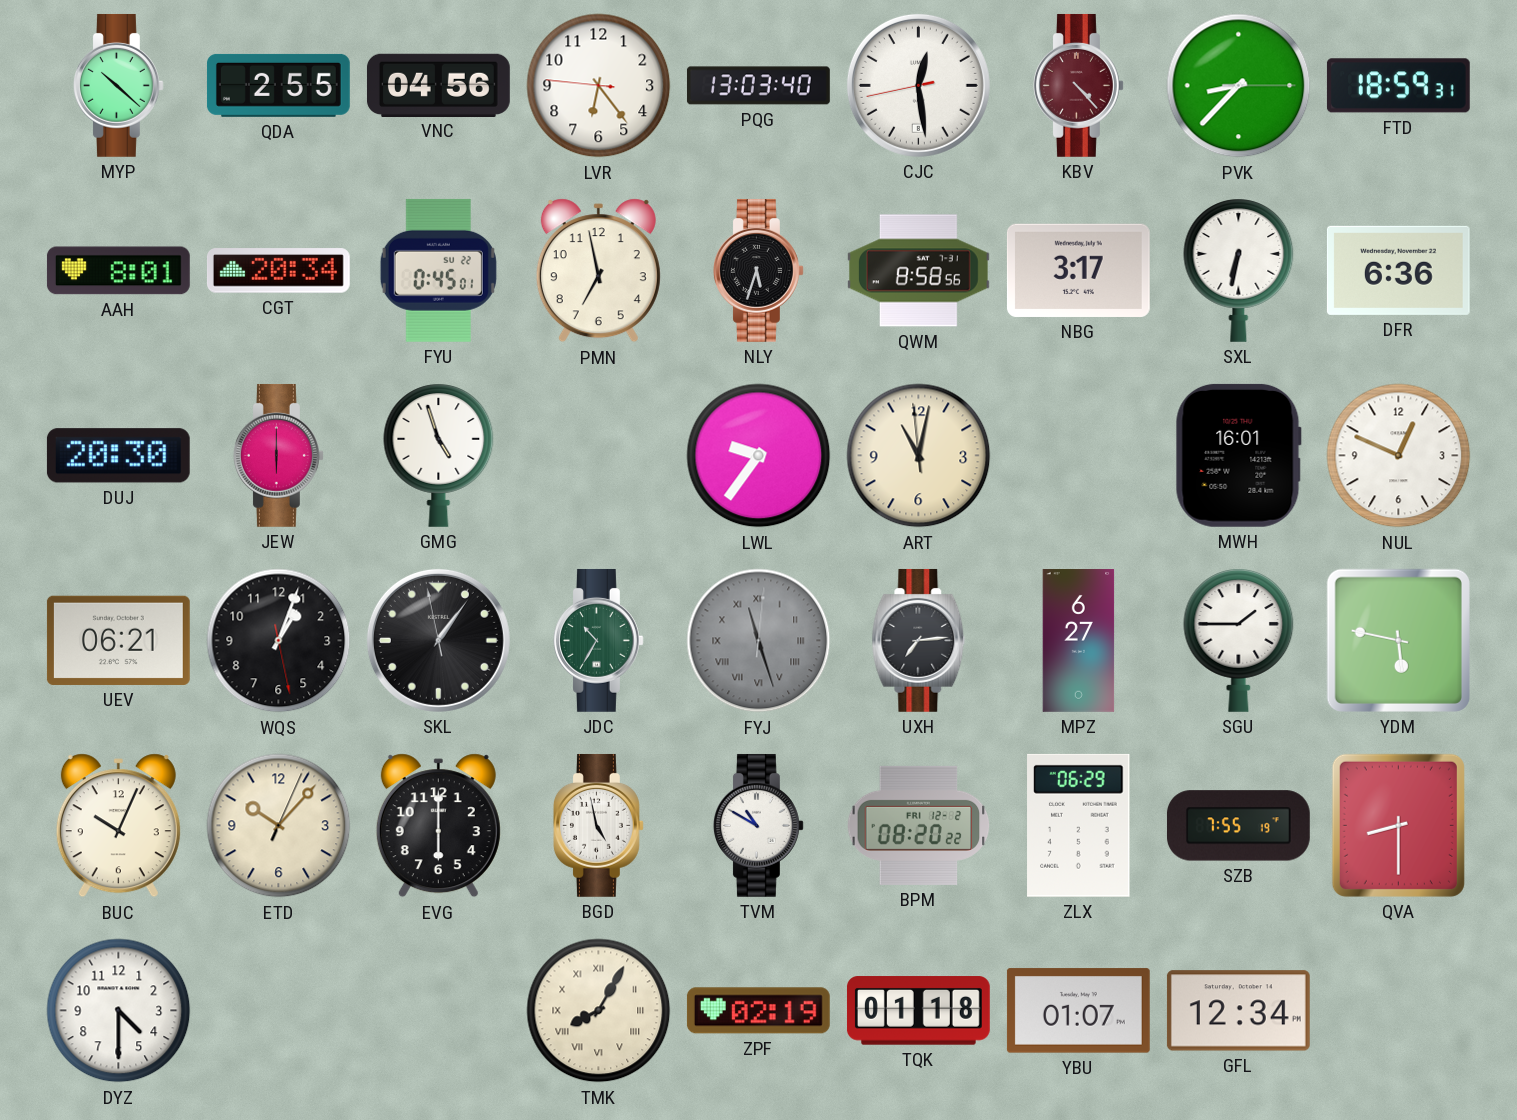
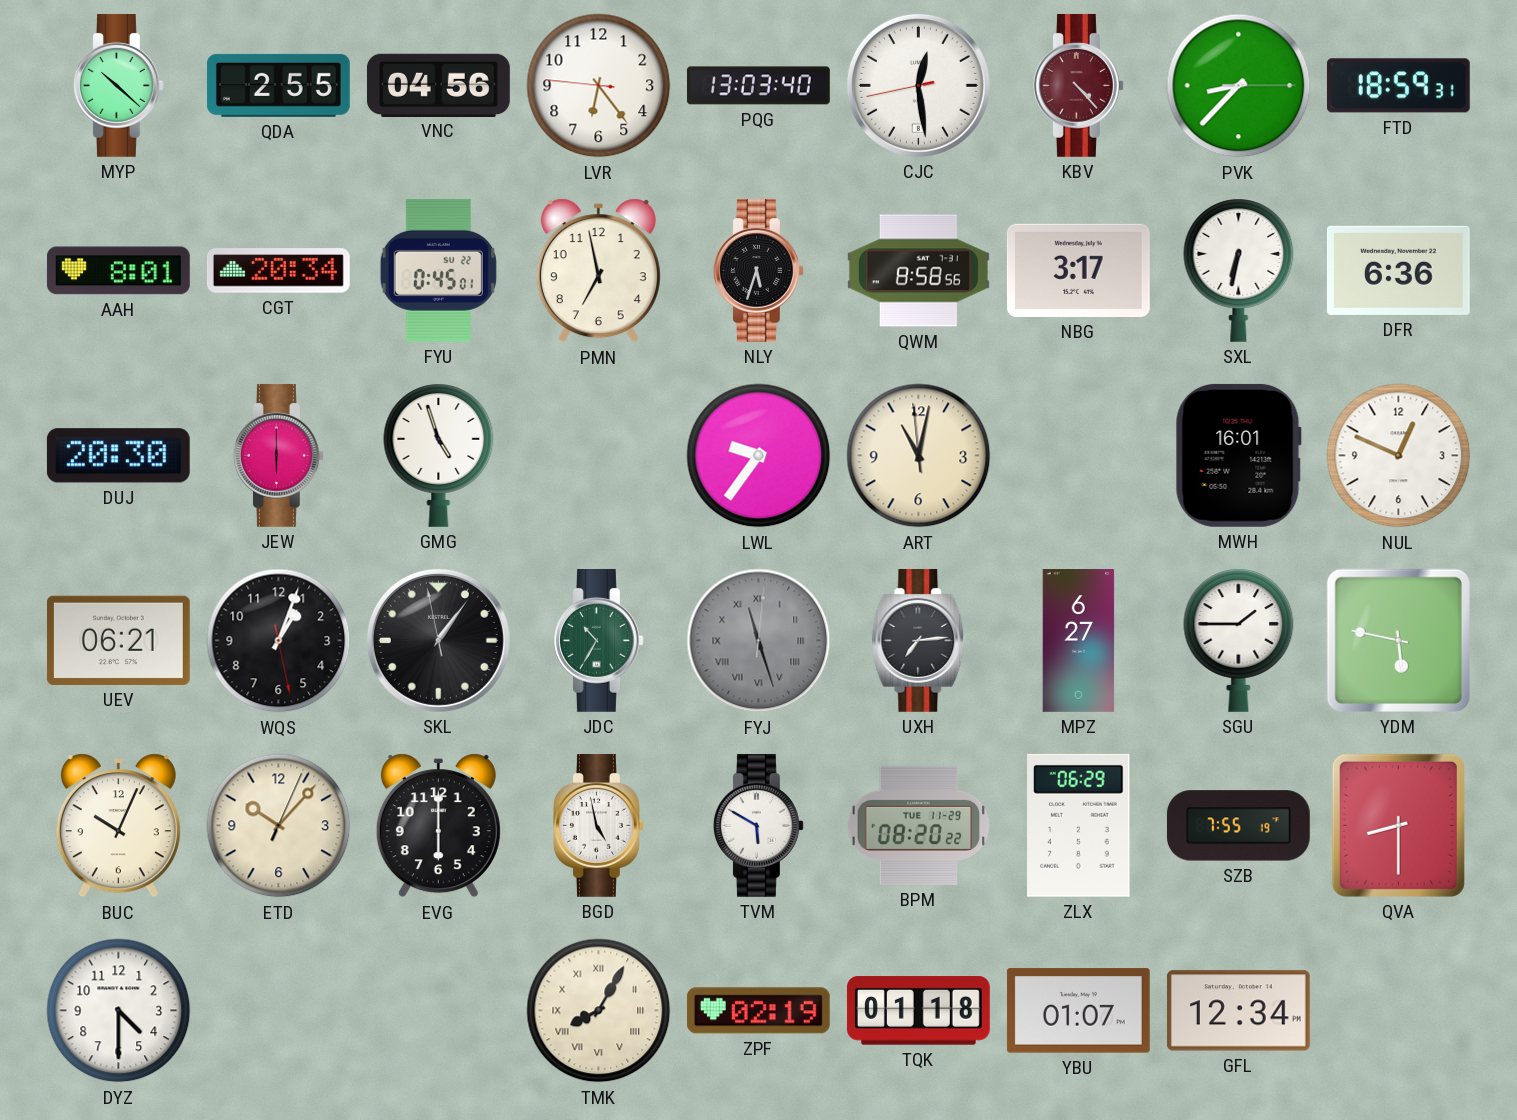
TVM: 10:50 -> 5:50 (758, 825)
BPM date: FRI 12-2 -> TUE 11-29 (919, 825)
